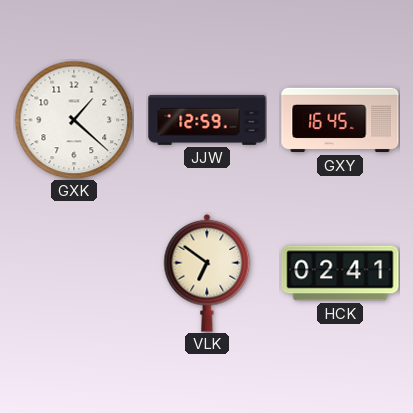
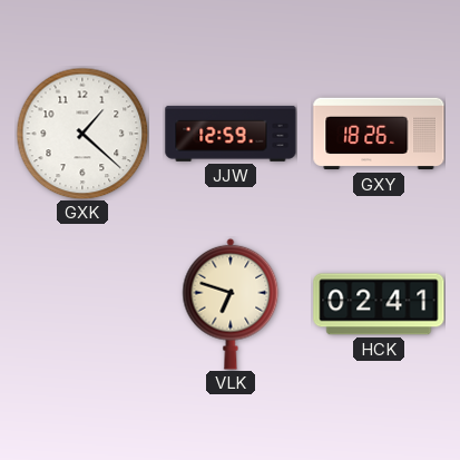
GXY: 16:45 -> 18:26 (379, 134)
VLK: 6:51 -> 6:48 (231, 304)
